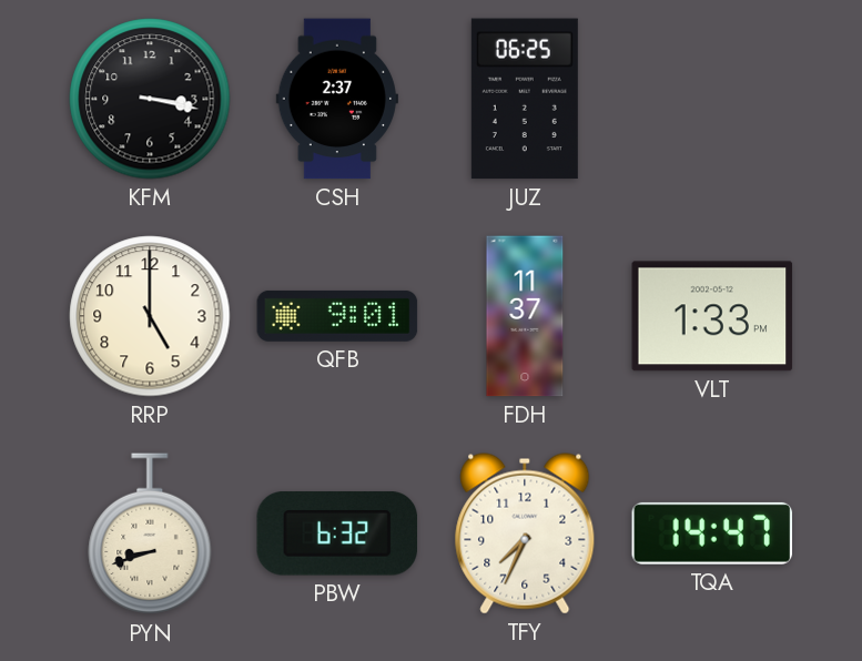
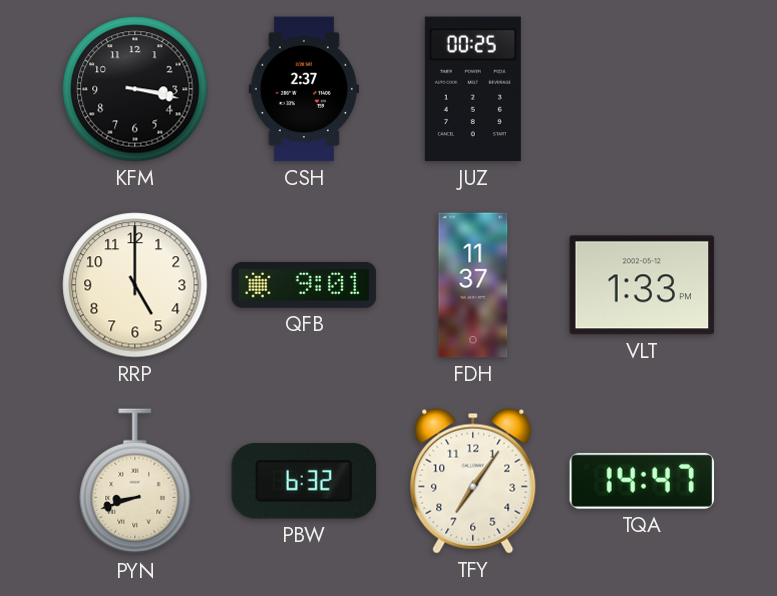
JUZ: 06:25 -> 00:25 (473, 89)
TFY: 7:34 -> 7:06 (473, 481)
